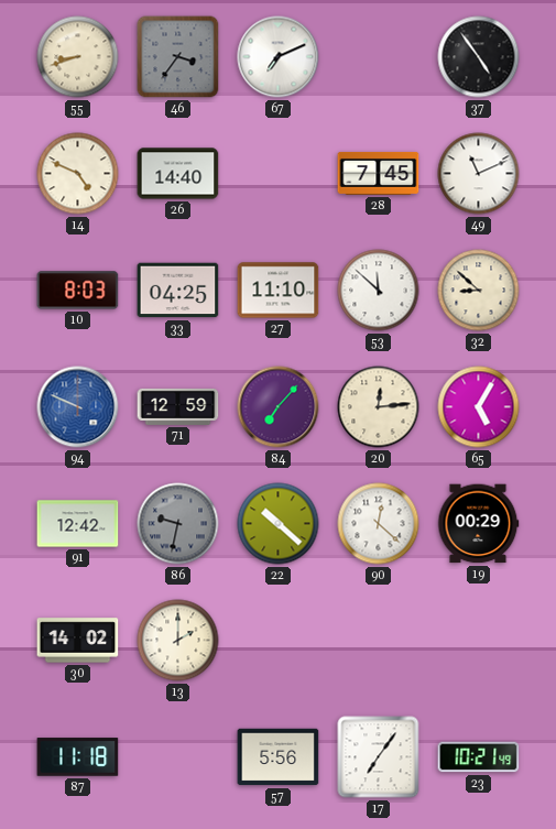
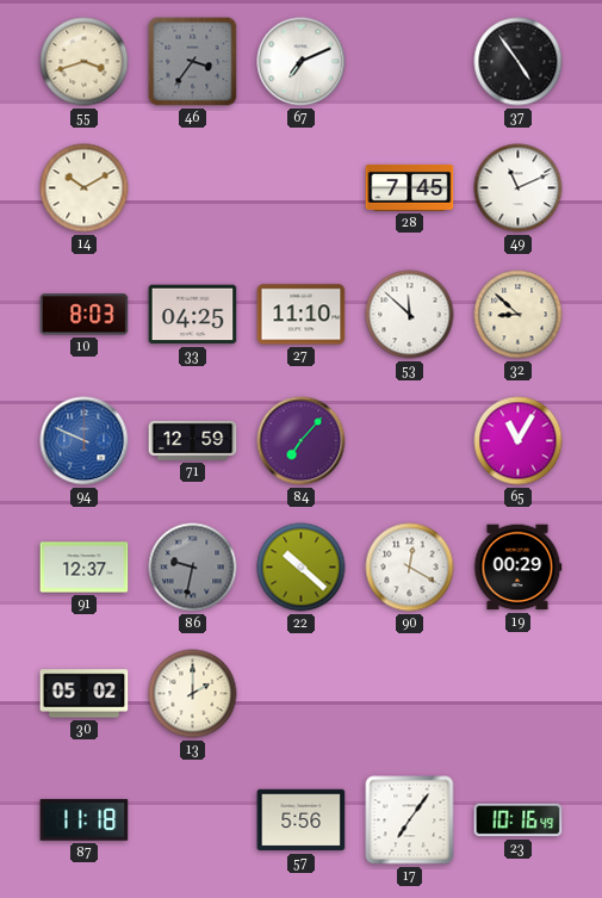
55: 8:42 -> 3:42 (85, 62)
14: 4:49 -> 10:10 (85, 188)
26: 14:40 -> none (178, 174)
20: 12:14 -> none (379, 407)
65: 5:05 -> 11:05 (519, 441)
91: 12:42 -> 12:37 (85, 568)
90: 12:22 -> 12:20 (410, 568)
30: 14:02 -> 05:02 (85, 694)
23: 10:21 -> 10:16 (519, 820)
